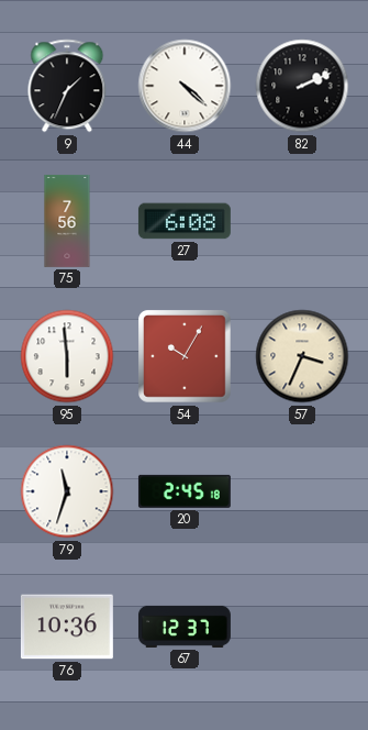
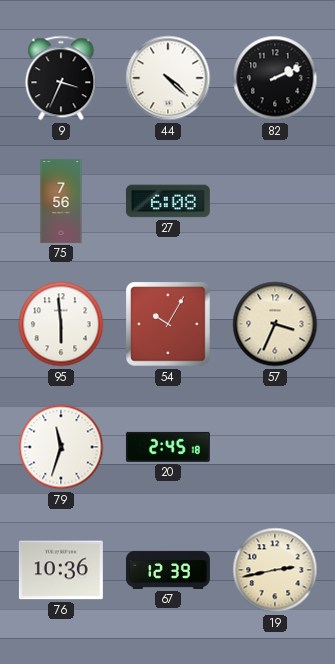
9: 1:34 -> 3:34 (61, 78)
67: 12:37 -> 12:39 (168, 570)
19: none -> 2:43 (275, 570)
